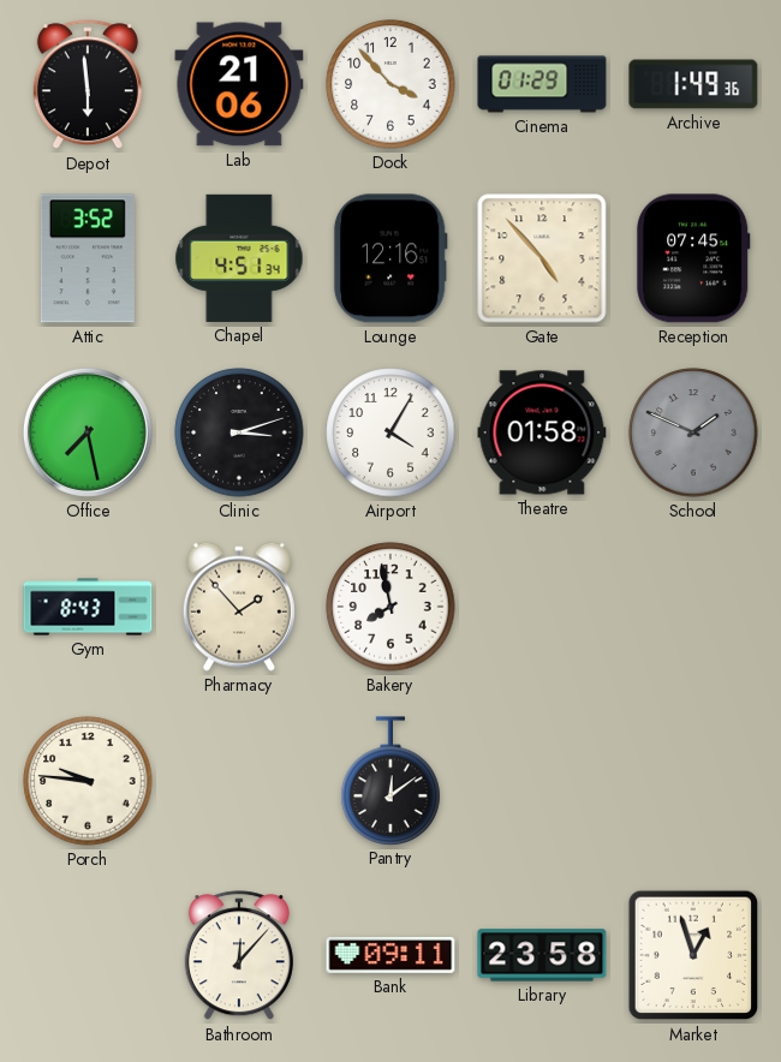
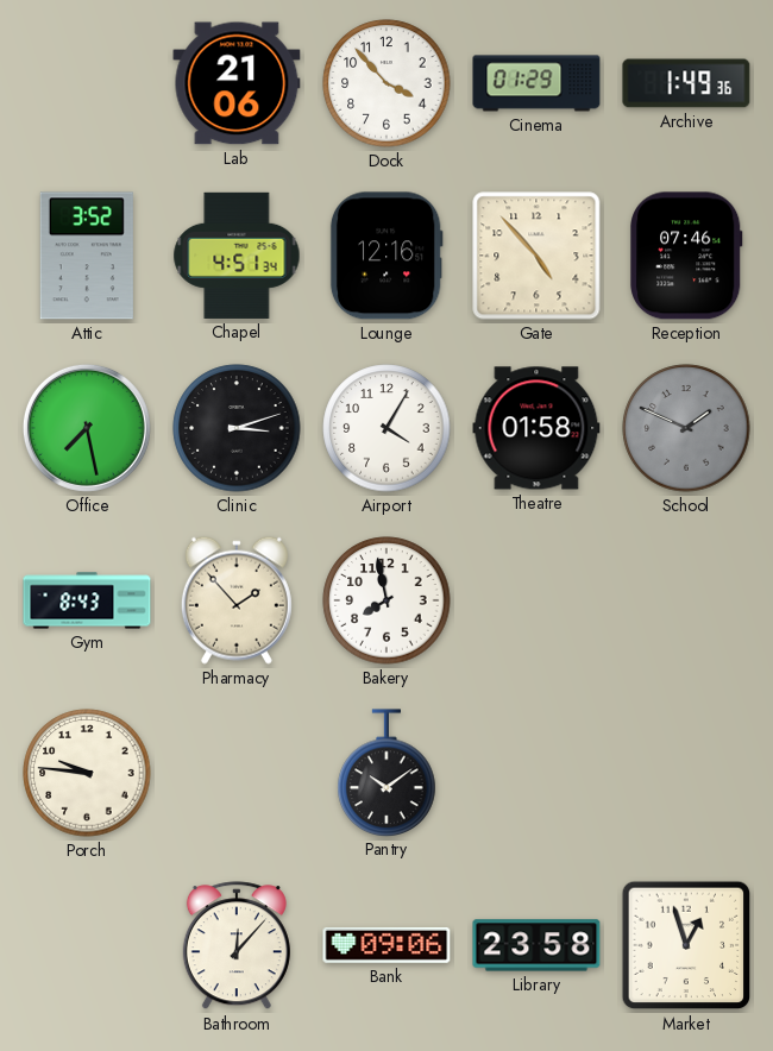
Depot: 5:59 -> none (88, 85)
Reception: 07:45 -> 07:46 (686, 256)
Pantry: 12:09 -> 10:09 (386, 773)
Bank: 09:11 -> 09:06 (386, 945)
